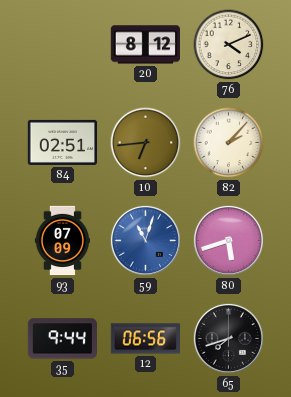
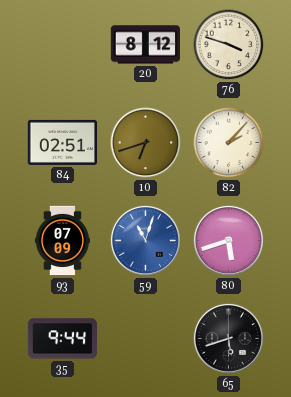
76: 4:11 -> 3:48 (229, 45)
10: 6:44 -> 6:42 (146, 143)
12: 06:56 -> none (146, 339)
65: 7:42 -> 5:42 (228, 338)
